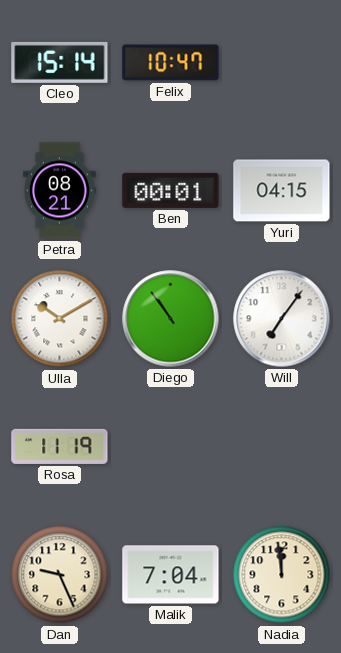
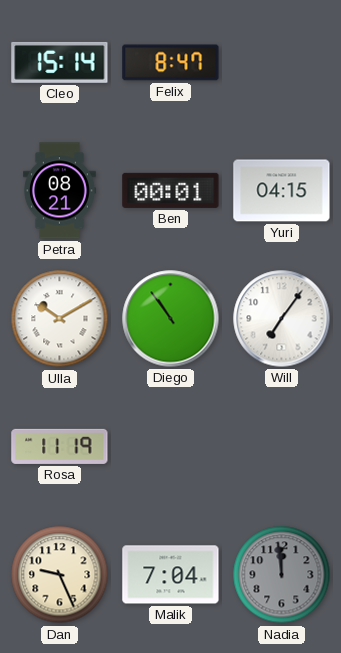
Felix: 10:47 -> 8:47 (171, 63)
Nadia dial: cream -> grey (282, 575)
